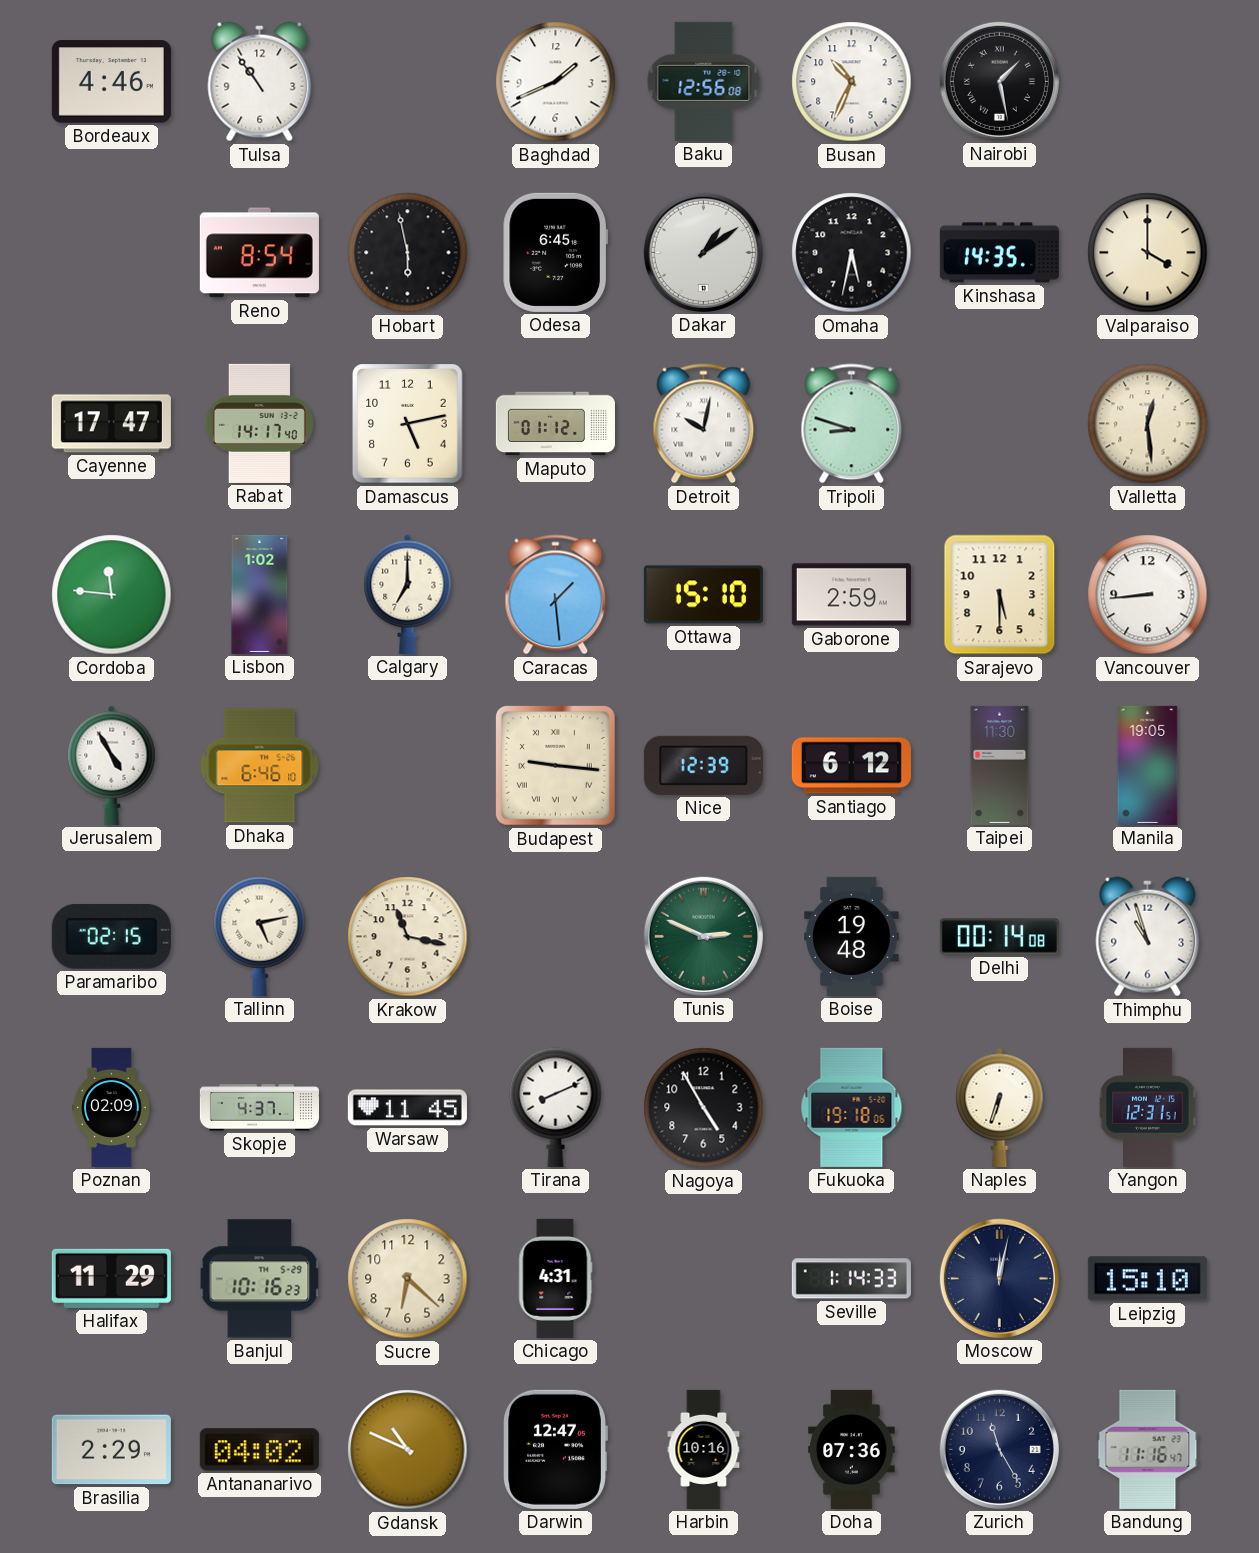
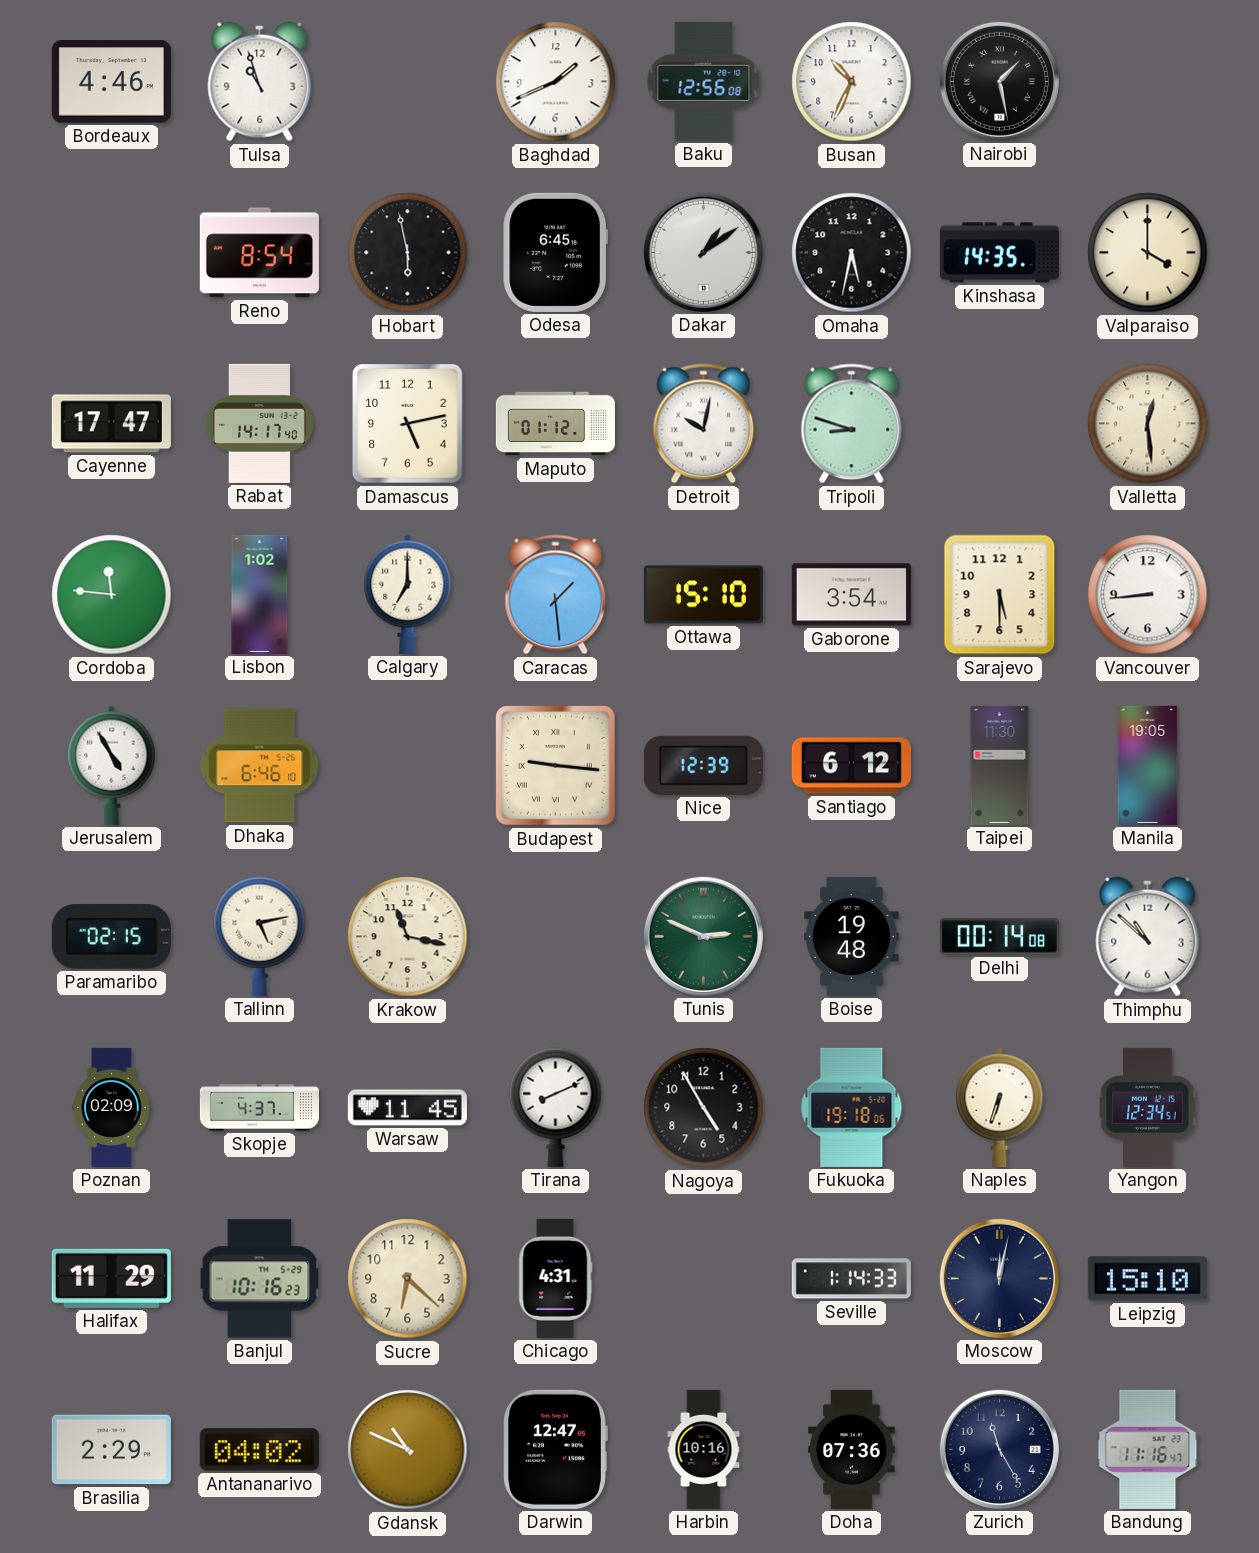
Tulsa: 10:54 -> 10:57 (260, 82)
Gaborone: 2:59 -> 3:54 (851, 595)
Thimphu: 10:57 -> 10:52 (1148, 937)
Yangon: 12:31 -> 12:34 (1148, 1107)
